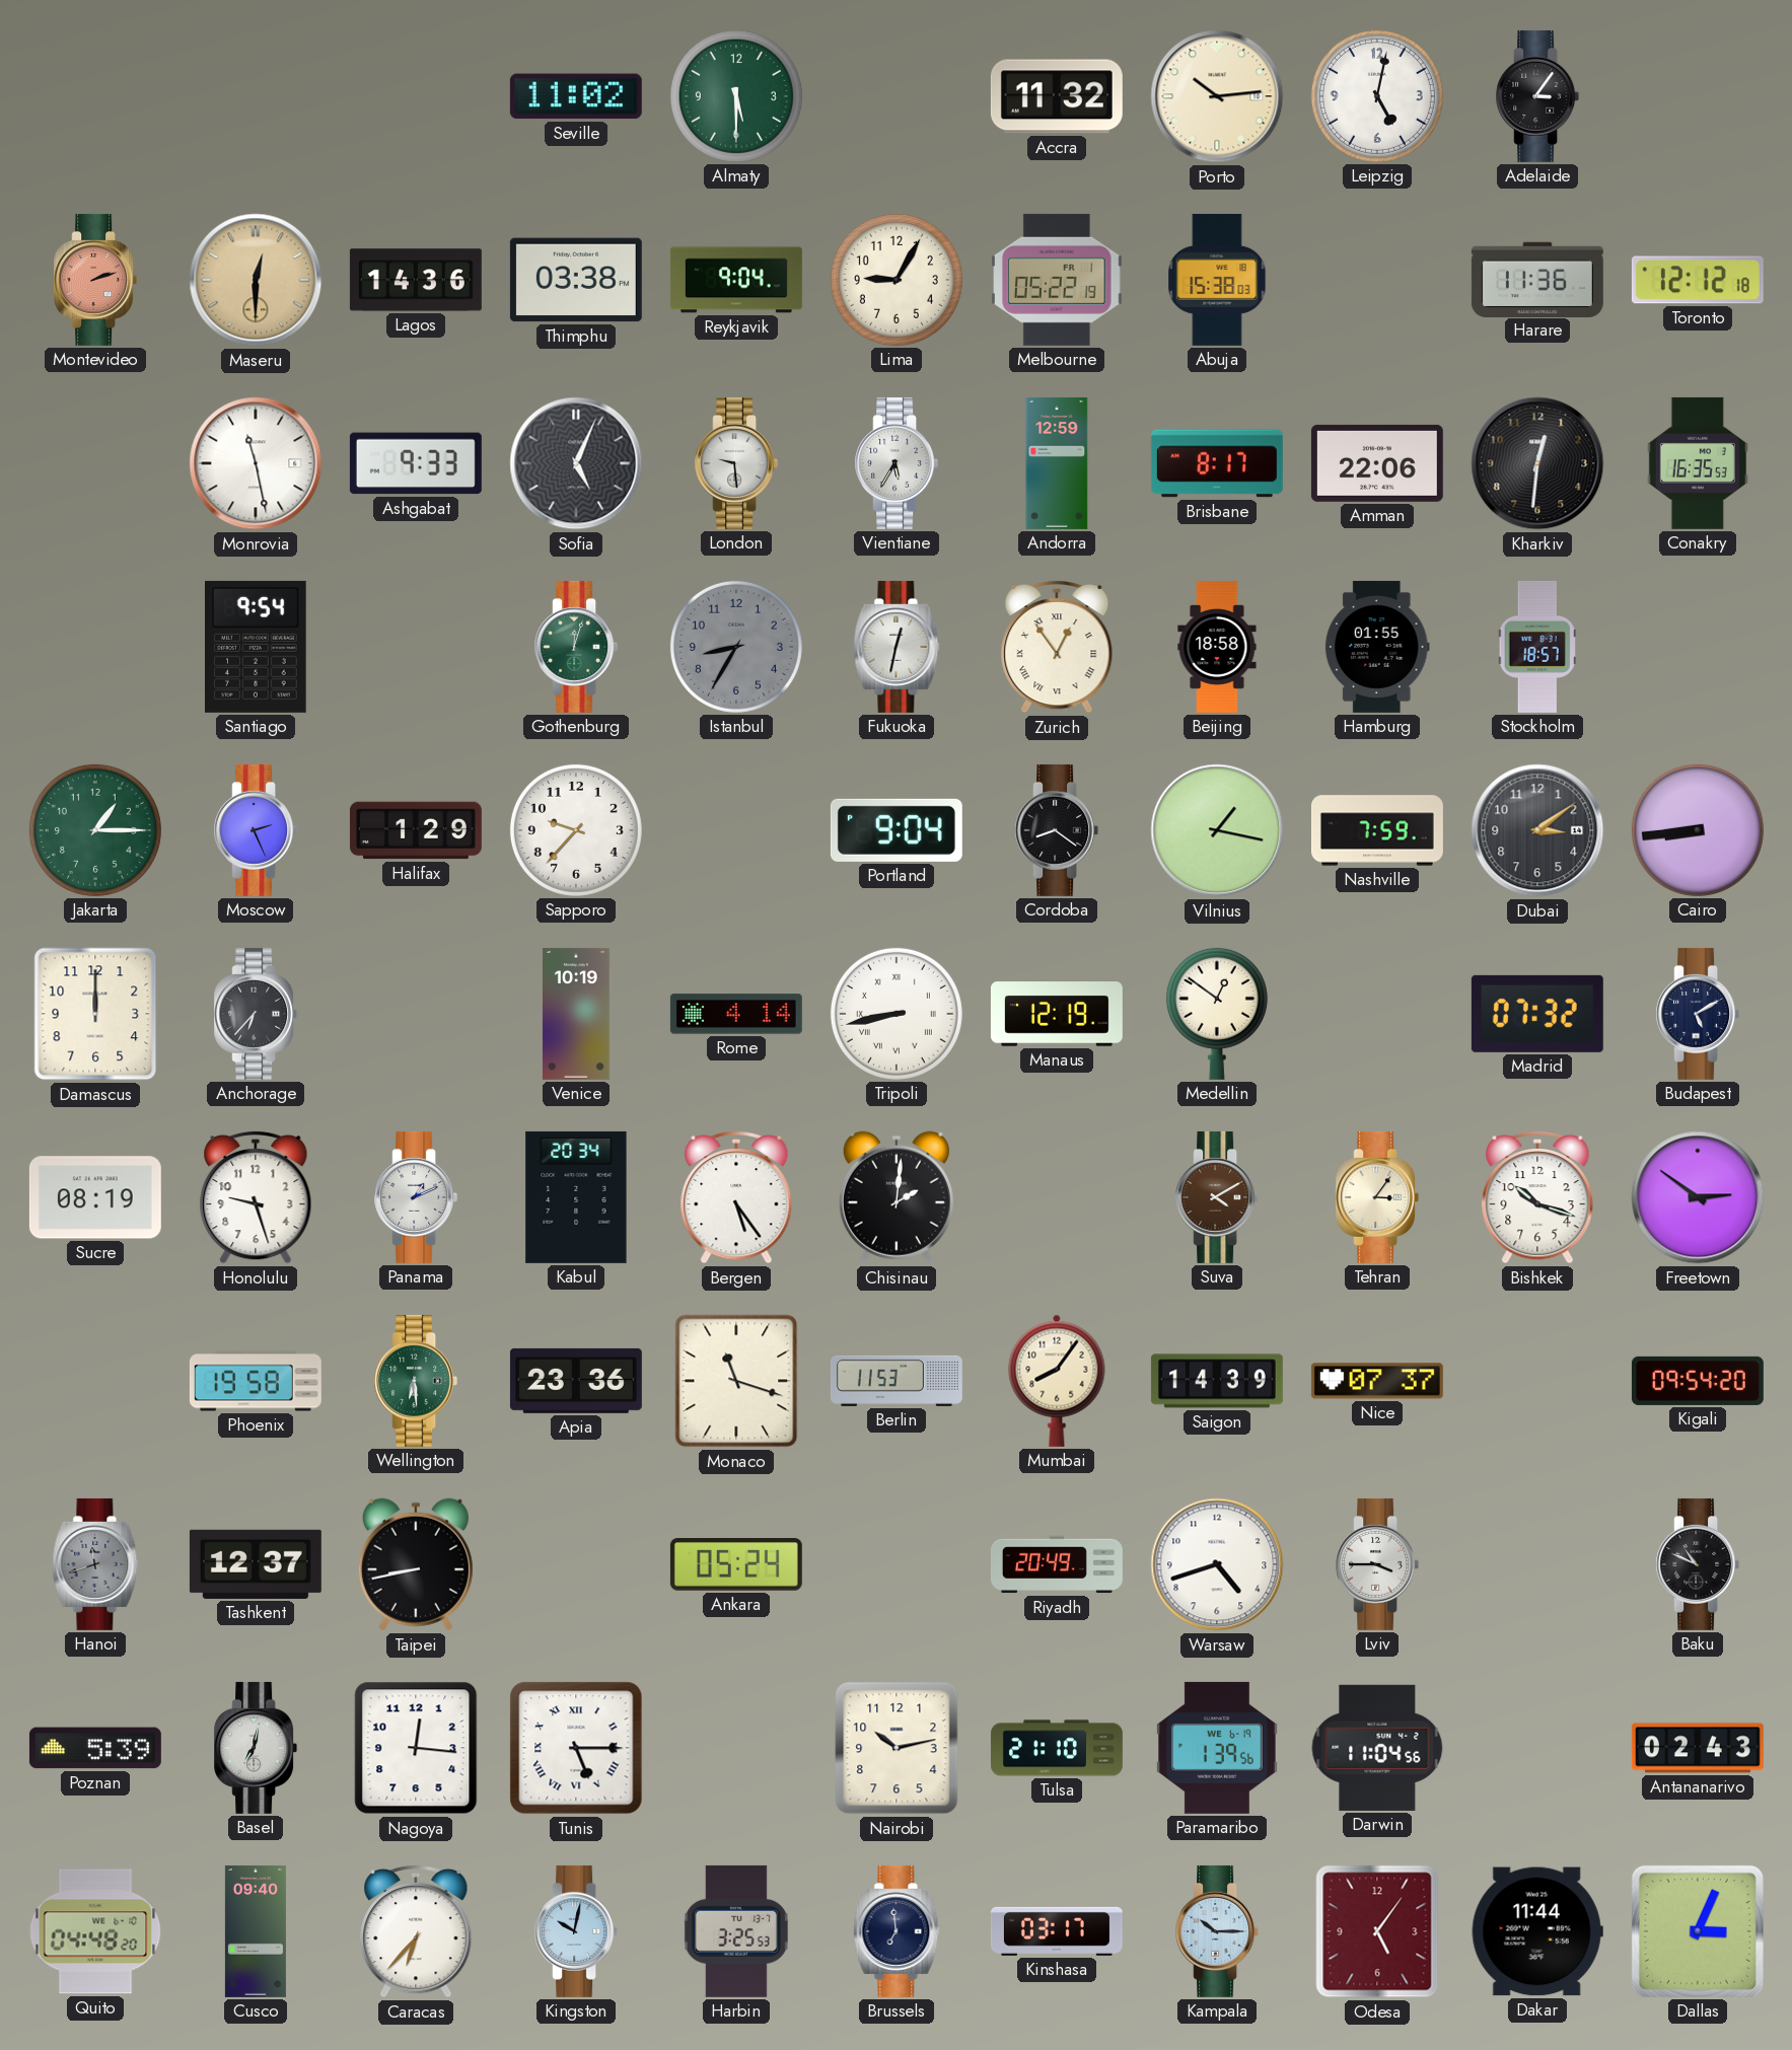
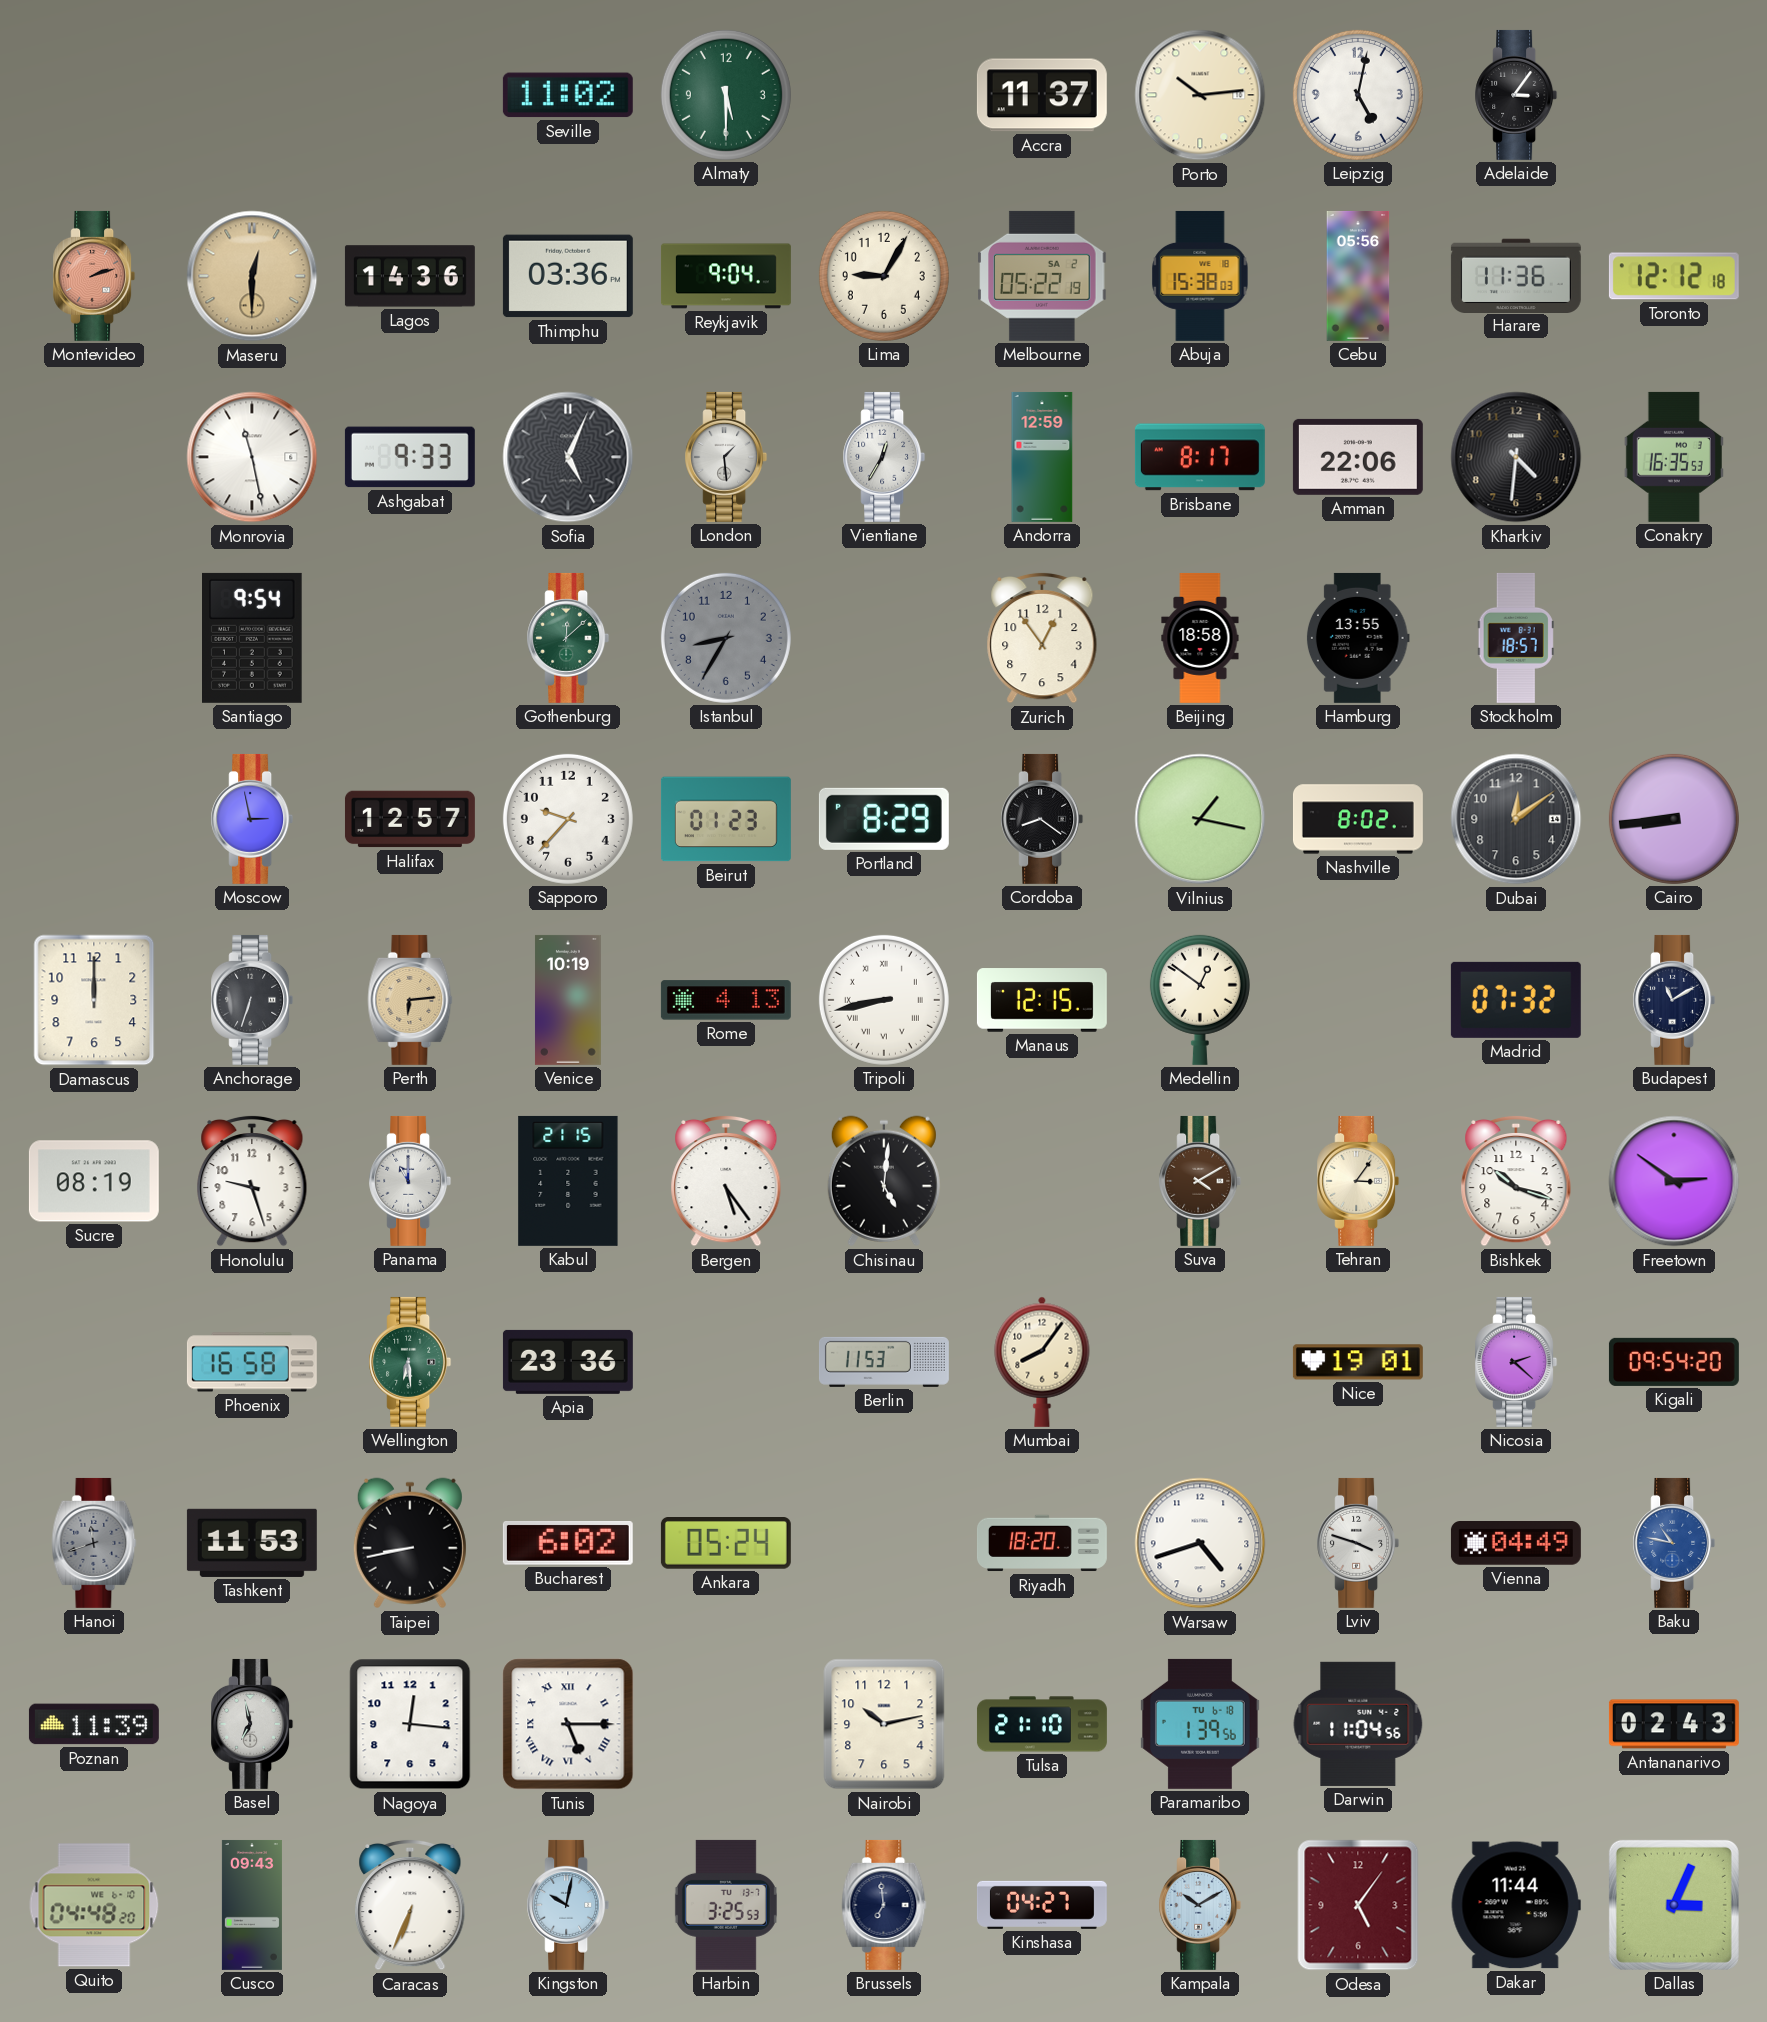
Accra: 11:32 -> 11:37 (1042, 95)
Thimphu: 03:38 -> 03:36 (568, 276)
Melbourne date: FR 1 -> SA 2 (1042, 276)
Cebu: none -> 05:56 (1358, 276)
London: 9:29 -> 1:29 (726, 457)
Vientiane: 5:35 -> 12:35 (884, 457)
Kharkiv: 12:31 -> 4:31 (1516, 457)
Gothenburg: 12:03 -> 12:08 (568, 638)
Fukuoka: 12:32 -> none (897, 647)
Zurich numerals: Roman -> Arabic (1042, 638)
Hamburg: 01:55 -> 13:55 (1358, 638)
Jakarta: 1:15 -> none (95, 830)
Moscow: 2:26 -> 2:58 (252, 819)
Halifax: 1:29 -> 12:57 (410, 819)
Beirut: none -> 01:23 (726, 819)
Portland: 9:04 -> 8:29 (884, 819)
Nashville: 7:59 -> 8:02 (1358, 819)
Dubai: 3:09 -> 12:09 (1516, 819)
Anchorage: 6:37 -> 6:33 (252, 1000)
Perth: none -> 6:14 (410, 1000)
Rome: 4:14 -> 4:13 (726, 1000)
Manaus: 12:19 -> 12:15 (1042, 1000)
Budapest: 5:10 -> 11:10 (1674, 1000)
Panama: 1:11 -> 11:00 (410, 1181)
Kabul: 20:34 -> 21:15 (568, 1181)
Chisinau: 2:01 -> 5:01 (884, 1181)
Phoenix: 19:58 -> 16:58 (252, 1362)
Monaco: 11:18 -> none (736, 1381)
Saigon: 14:39 -> none (1217, 1381)
Nice: 07:37 -> 19:01 (1358, 1362)
Nicosia: none -> 2:22 (1516, 1362)
Tashkent: 12:37 -> 11:53 (252, 1543)
Bucharest: none -> 6:02 (568, 1544)
Riyadh: 20:49 -> 18:20 (1042, 1543)
Lviv: 3:45 -> 3:48 (1358, 1543)
Vienna: none -> 04:49 (1516, 1543)
Baku: 10:49 -> 10:47 (1674, 1543)
Baku dial: black -> blue (1674, 1543)
Poznan: 5:39 -> 11:39 (94, 1724)
Basel: 7:02 -> 6:58 (252, 1724)
Paramaribo date: WE 6-19 -> TU 6-18 (1201, 1724)
Cusco: 09:40 -> 09:43 (252, 1905)
Caracas: 6:37 -> 6:34 (410, 1905)
Kinshasa: 03:17 -> 04:27 (1042, 1905)
Kampala: 10:15 -> 10:10 (1200, 1905)
